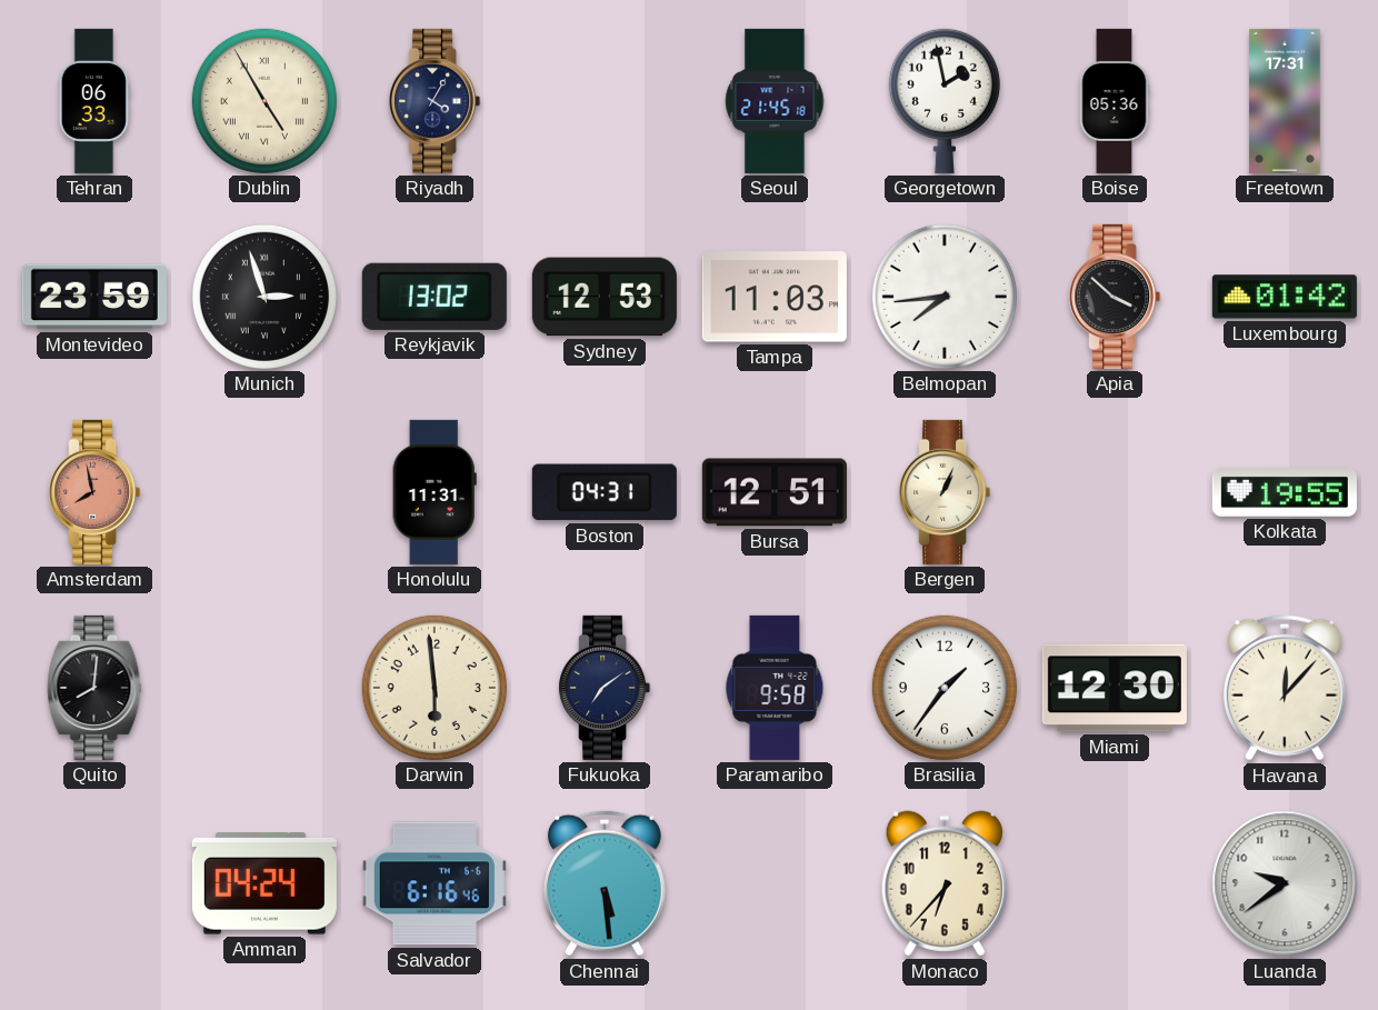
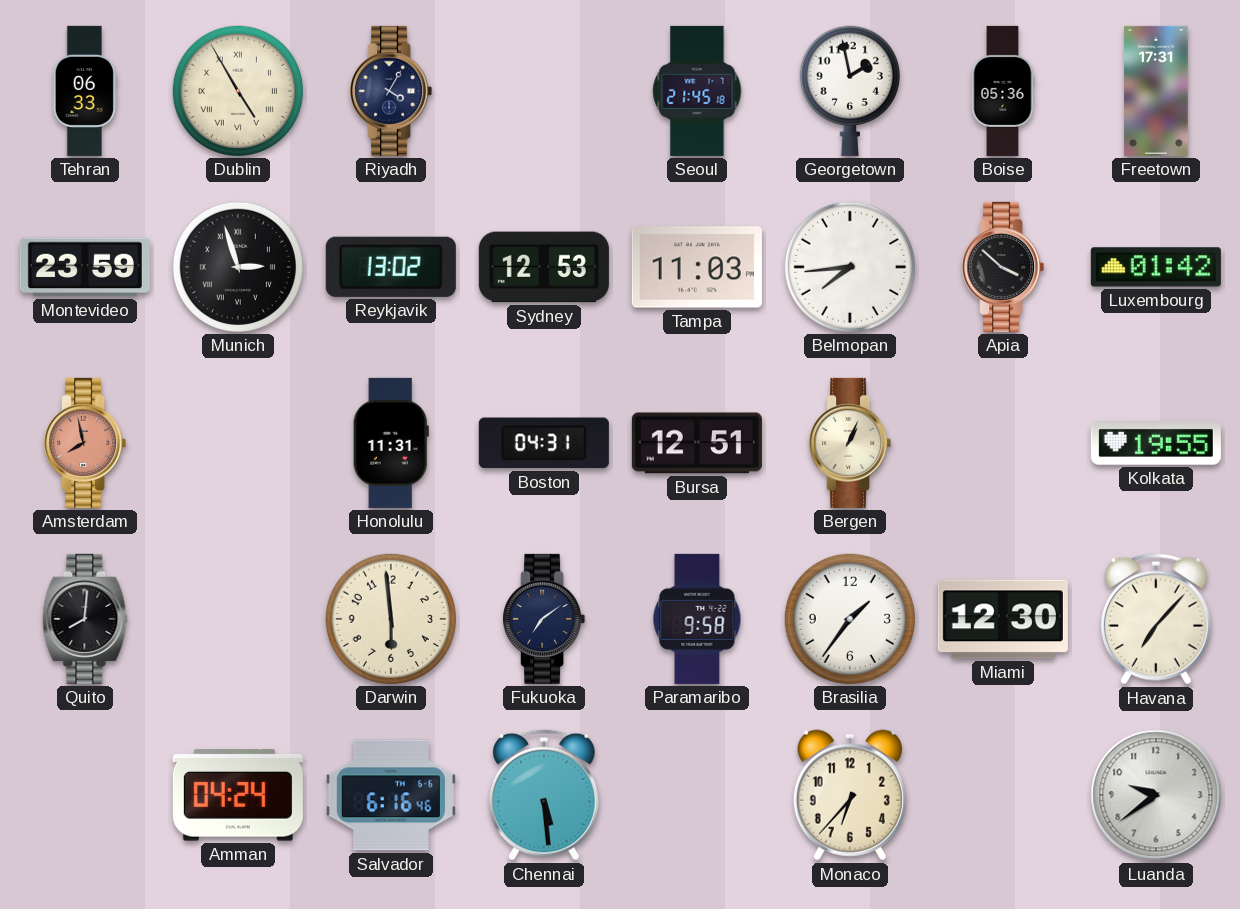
Havana: 12:07 -> 7:07 (1156, 619)
